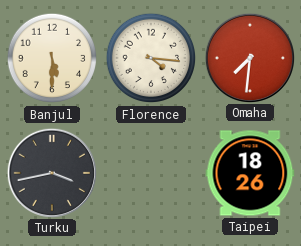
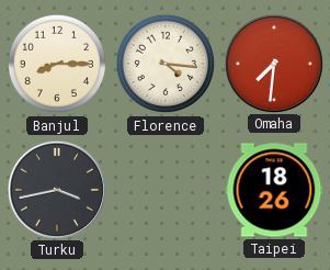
Banjul: 5:30 -> 8:15 (57, 64)
